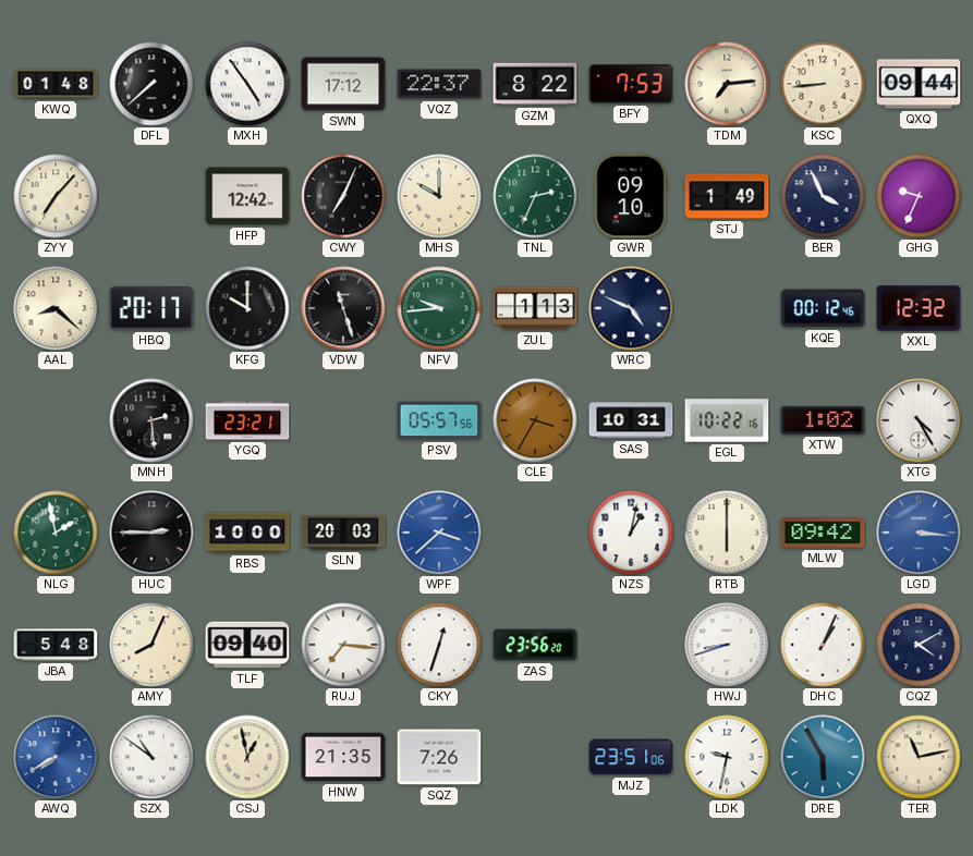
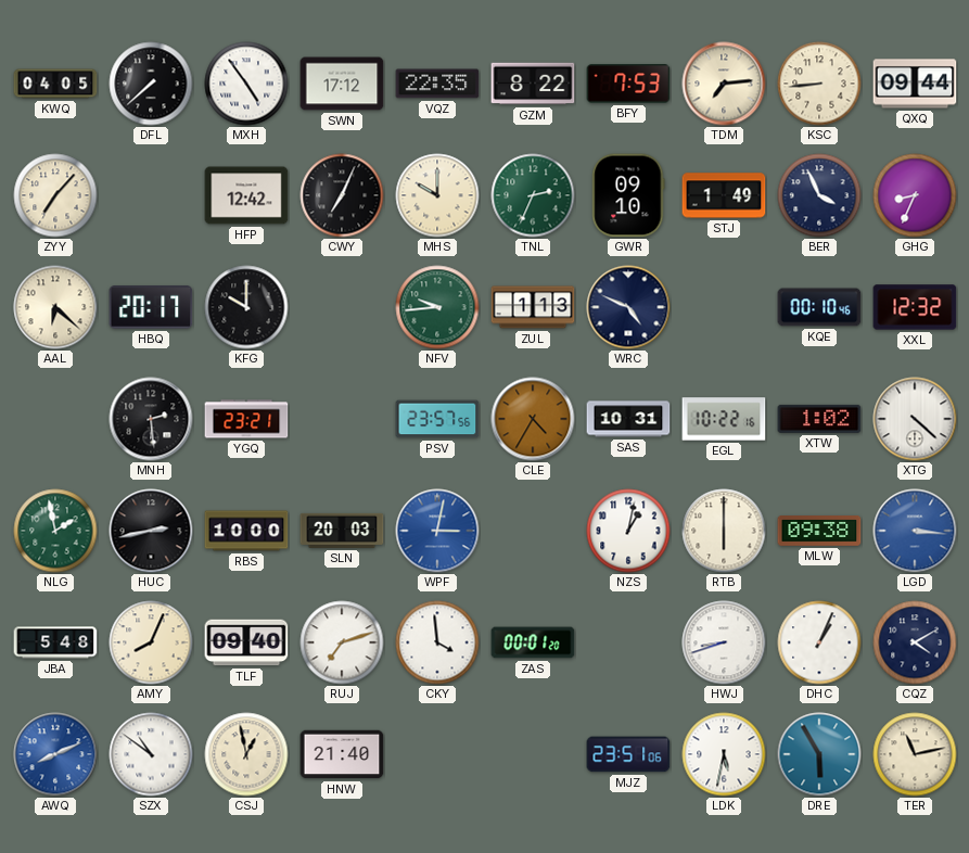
KWQ: 01:48 -> 04:05 (55, 84)
VQZ: 22:37 -> 22:35 (437, 84)
GHG: 9:34 -> 8:34 (915, 195)
AAL: 8:22 -> 6:22 (55, 307)
VDW: 11:27 -> none (343, 308)
KQE: 00:12 -> 00:10 (819, 307)
PSV: 05:57 -> 23:57 (437, 419)
CLE: 3:35 -> 4:35 (533, 419)
XTG: 4:25 -> 4:22 (915, 419)
HUC: 2:45 -> 2:43 (151, 531)
WPF: 3:38 -> 3:02 (437, 531)
MLW: 09:42 -> 09:38 (819, 531)
RUJ: 7:16 -> 7:12 (342, 642)
CKY: 12:33 -> 3:59 (437, 642)
ZAS: 23:56 -> 00:01 (533, 642)
AWQ: 7:40 -> 8:11 (55, 754)
HNW: 21:35 -> 21:40 (342, 754)
SQZ: 7:26 -> none (439, 757)
LDK: 9:32 -> 5:32 (724, 754)
